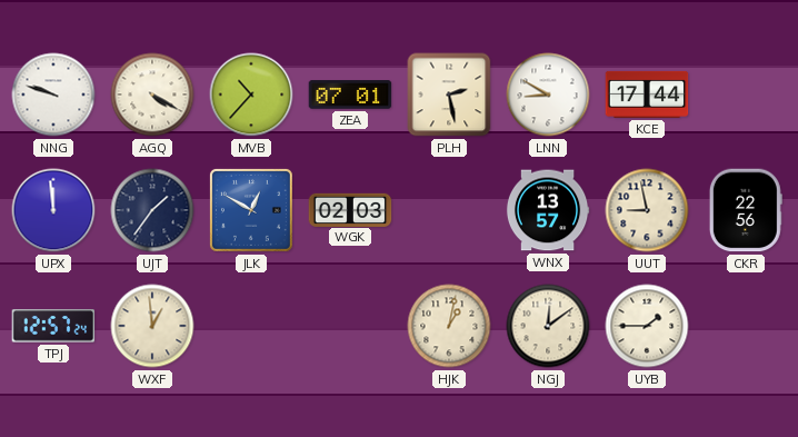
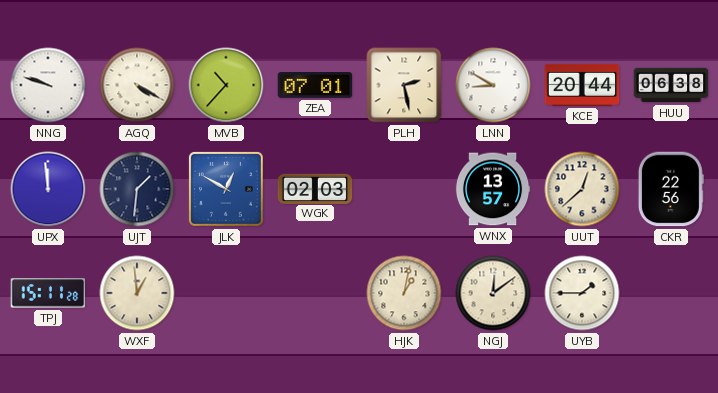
KCE: 17:44 -> 20:44 (582, 85)
HUU: none -> 06:38 (671, 85)
UJT: 1:36 -> 1:31 (137, 189)
UUT: 8:58 -> 12:38 (582, 189)
TPJ: 12:57 -> 15:11 (48, 293)
